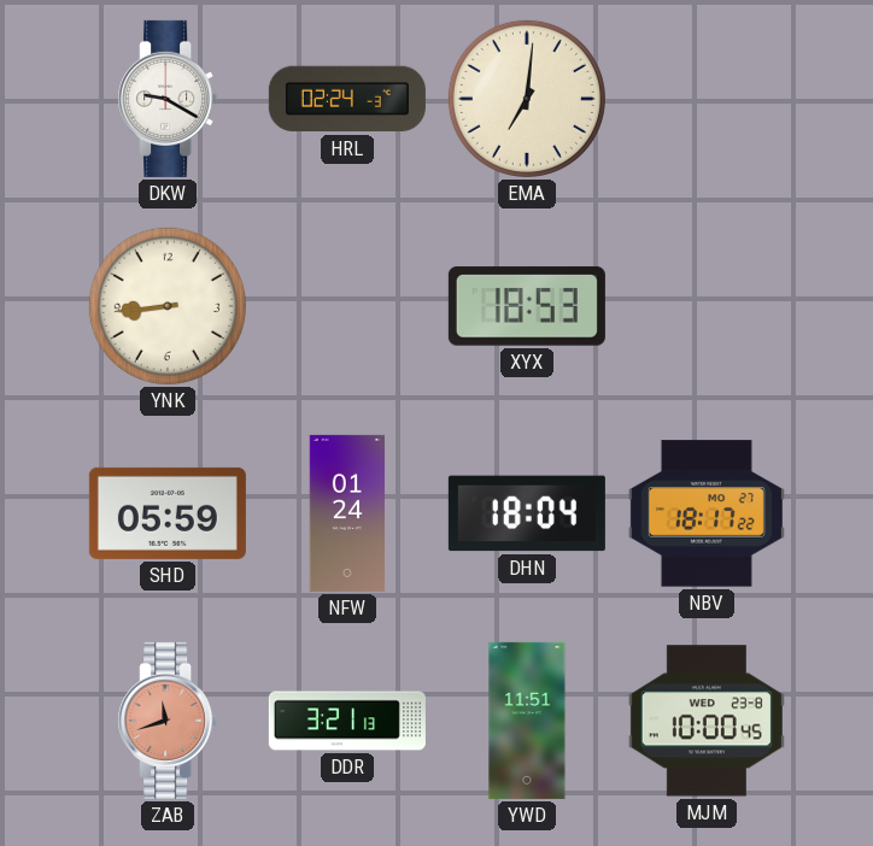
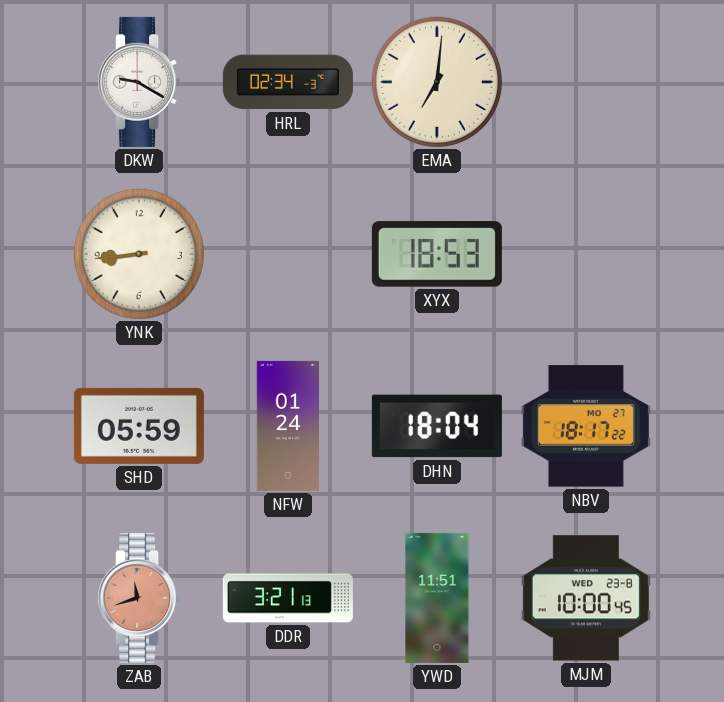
HRL: 02:24 -> 02:34 (288, 82)
